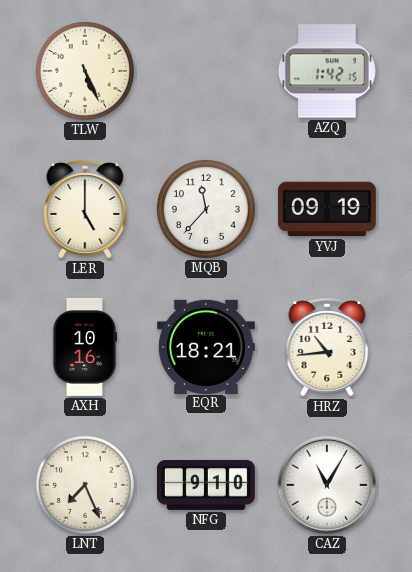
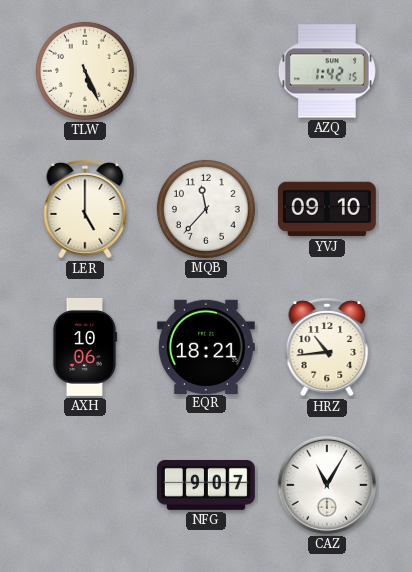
YVJ: 09:19 -> 09:10 (327, 209)
AXH: 10:16 -> 10:06 (85, 347)
LNT: 7:26 -> none (85, 485)
NFG: 9:10 -> 9:07 (206, 485)
